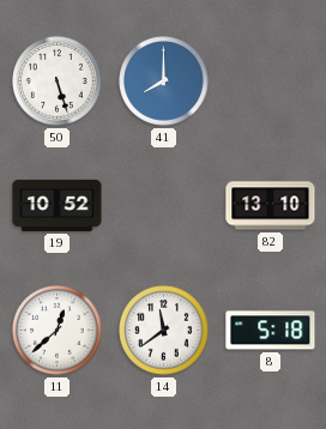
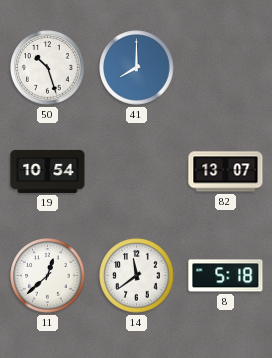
50: 5:27 -> 10:27 (48, 68)
19: 10:52 -> 10:54 (48, 171)
82: 13:10 -> 13:07 (226, 172)
